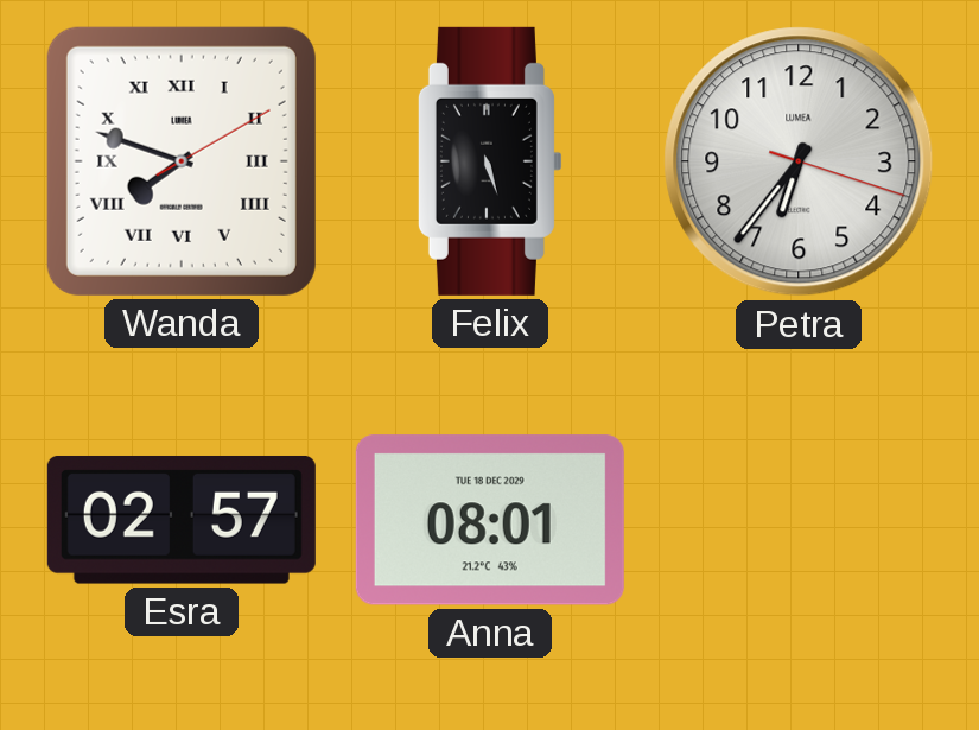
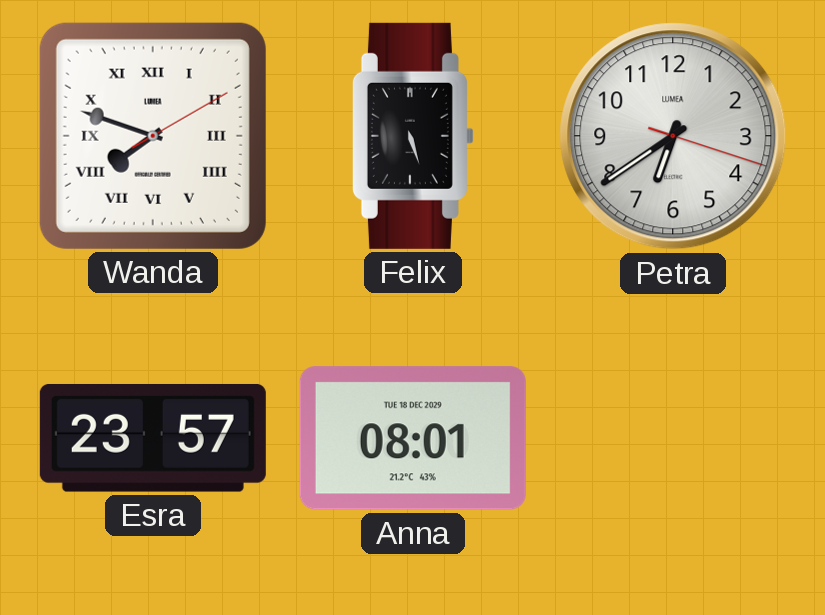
Petra: 6:36 -> 6:39 (673, 136)
Esra: 02:57 -> 23:57 (153, 438)
